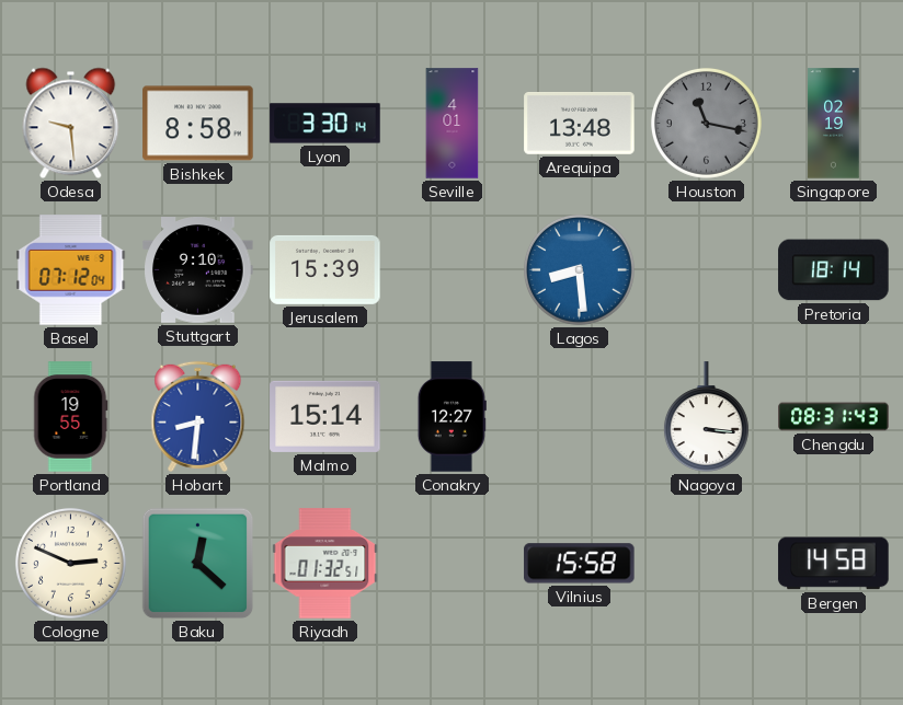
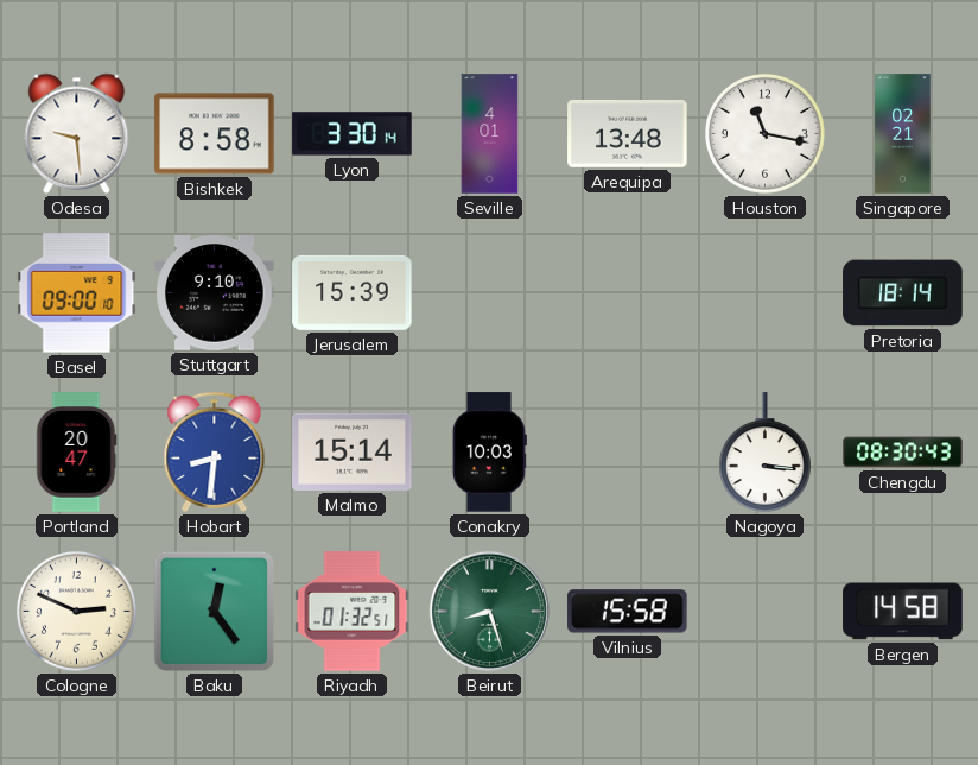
Houston dial: grey -> white (764, 133)
Singapore: 02:19 -> 02:21 (903, 134)
Basel: 07:12 -> 09:00 (77, 293)
Lagos: 8:29 -> none (579, 269)
Portland: 19:55 -> 20:47 (77, 453)
Conakry: 12:27 -> 10:03 (489, 453)
Chengdu: 08:31 -> 08:30 (903, 453)
Baku: 12:22 -> 12:24 (215, 612)
Beirut: none -> 8:27 (489, 611)
